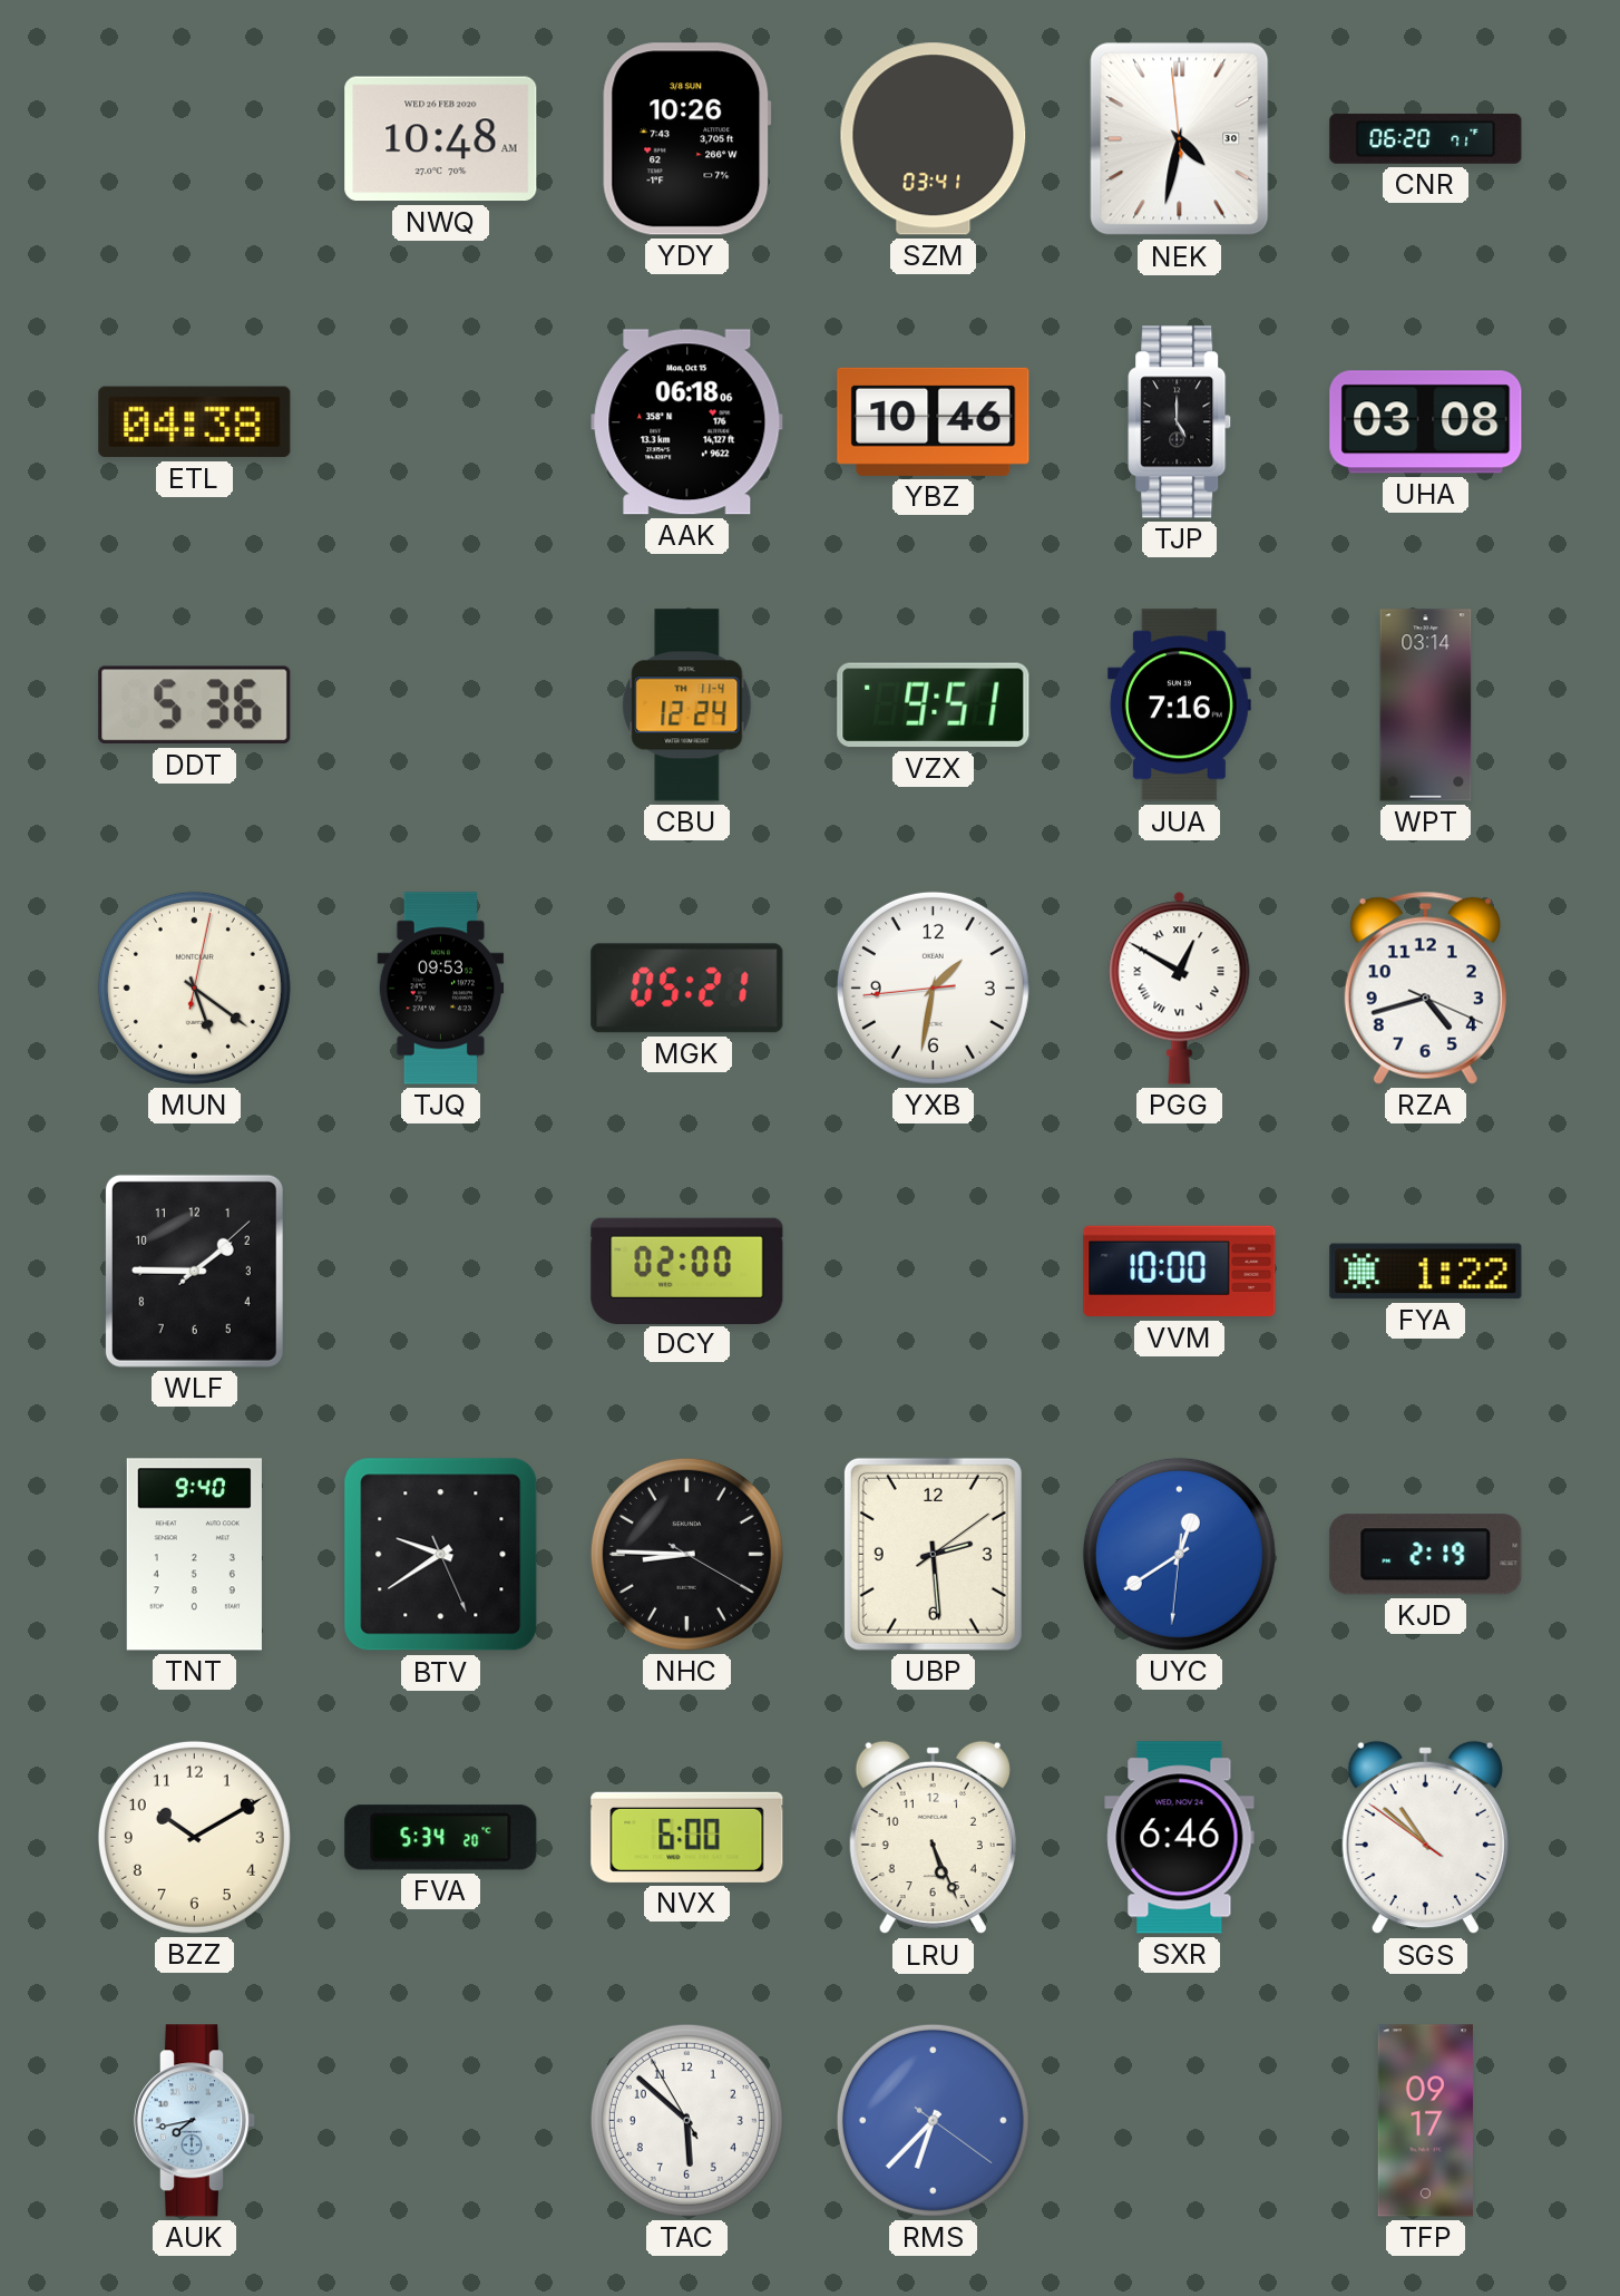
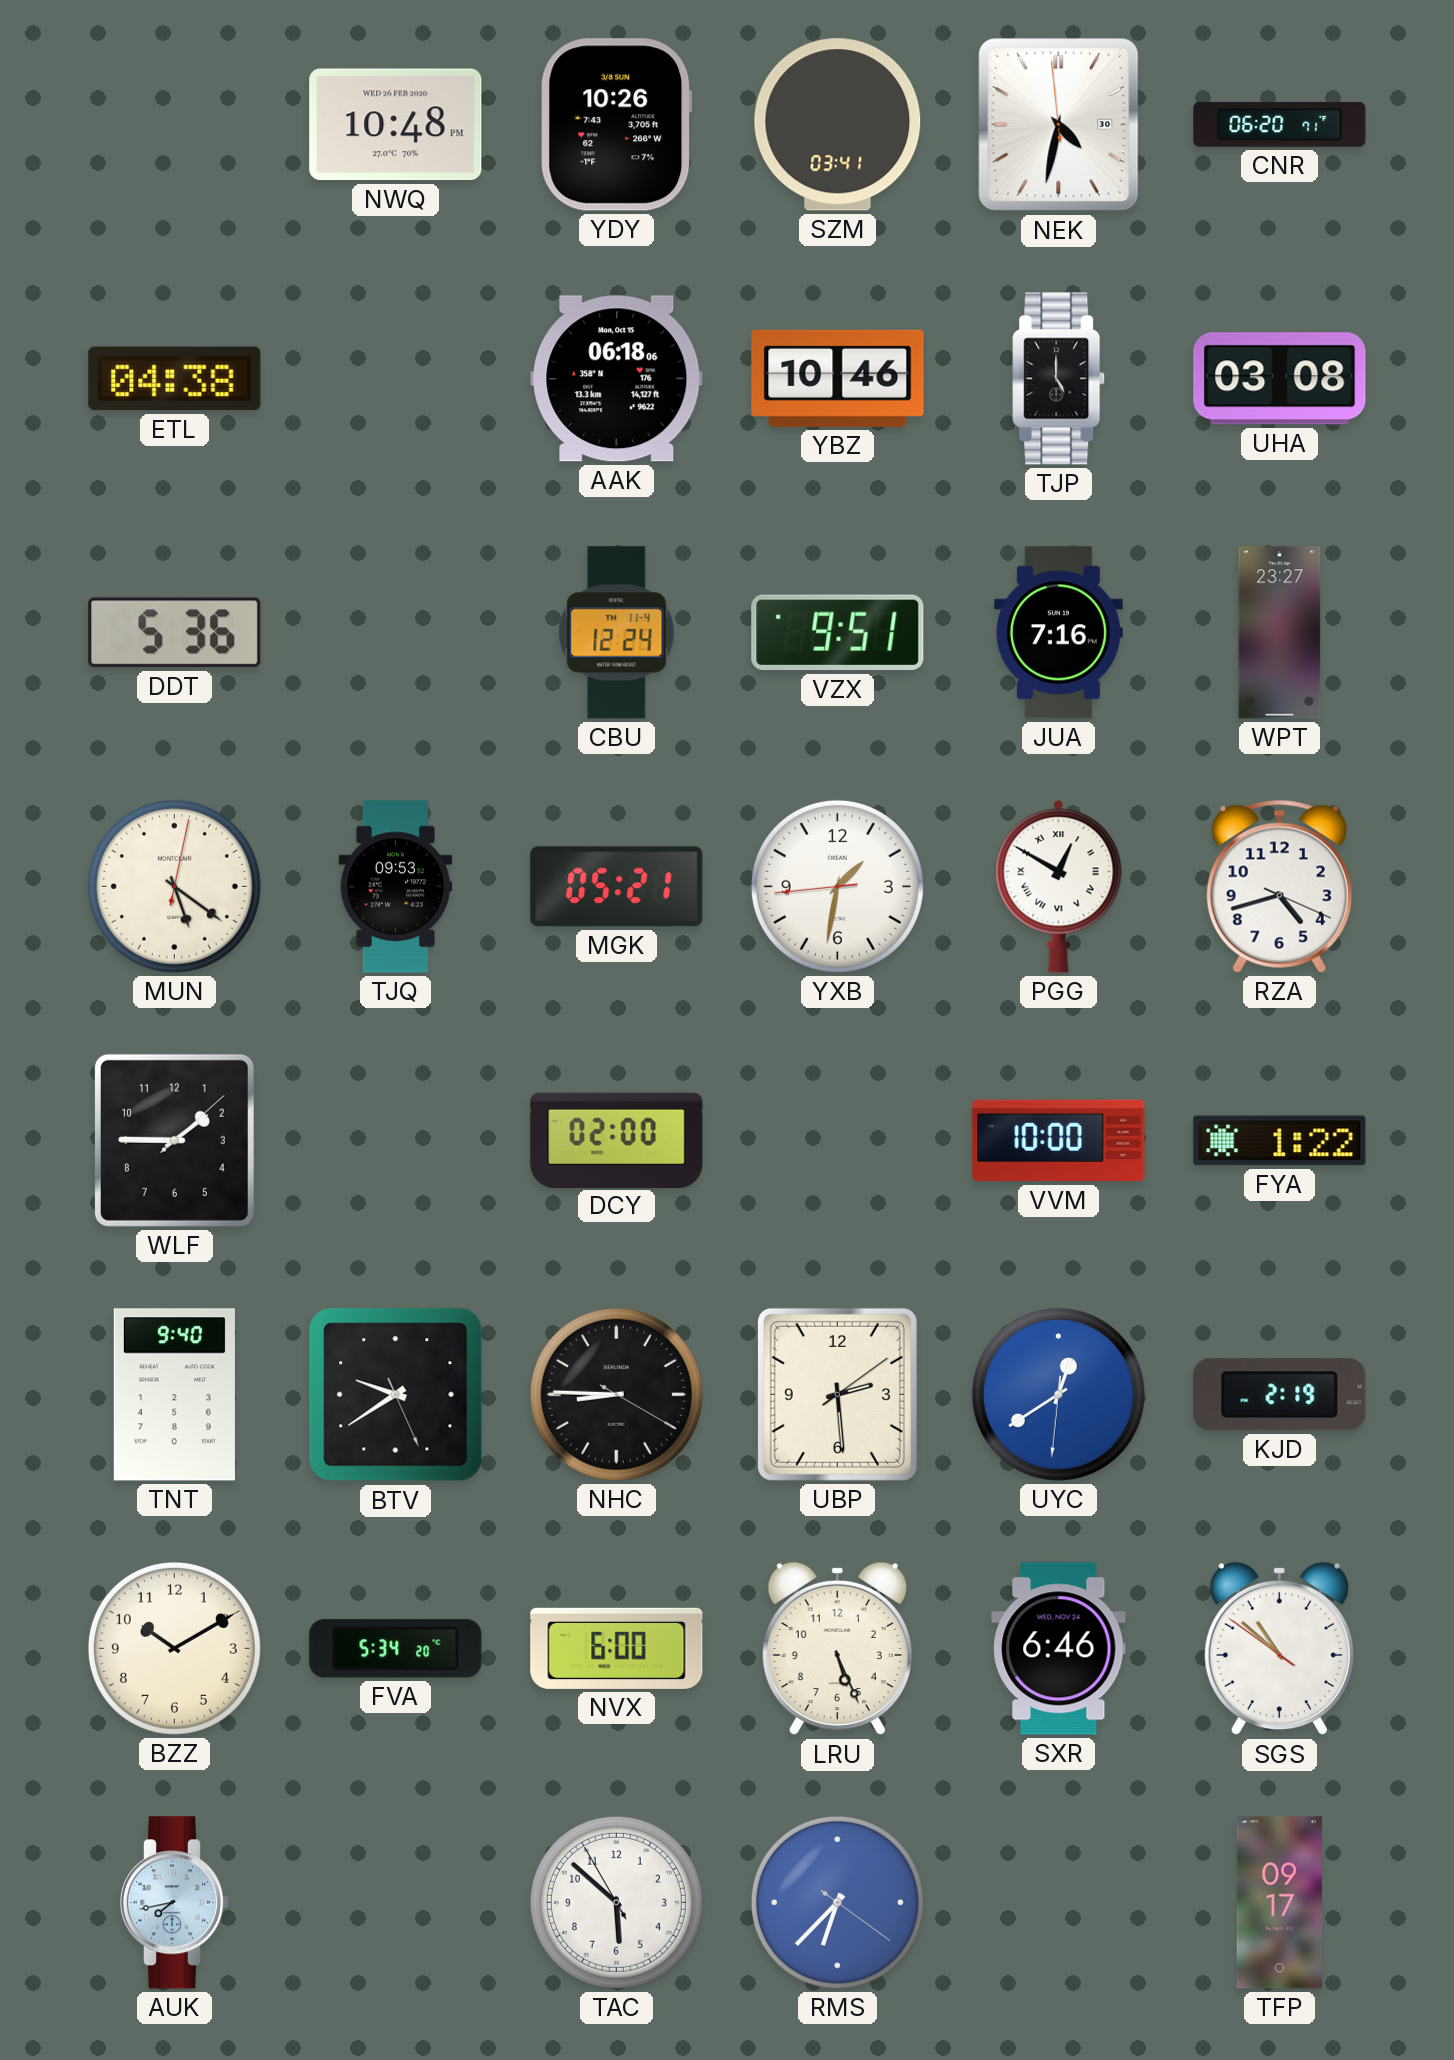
NWQ: 10:48 AM -> 10:48 PM (396, 125)
WPT: 03:14 -> 23:27 (1280, 633)
